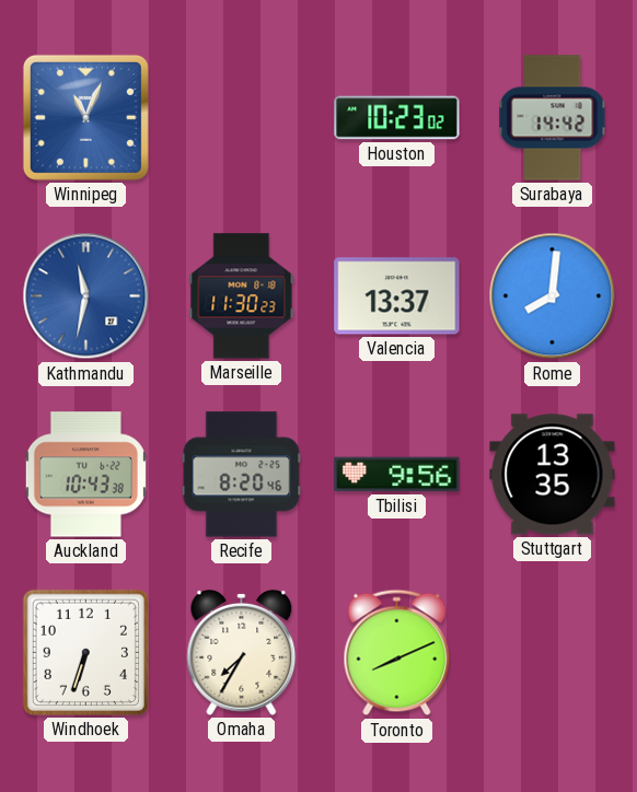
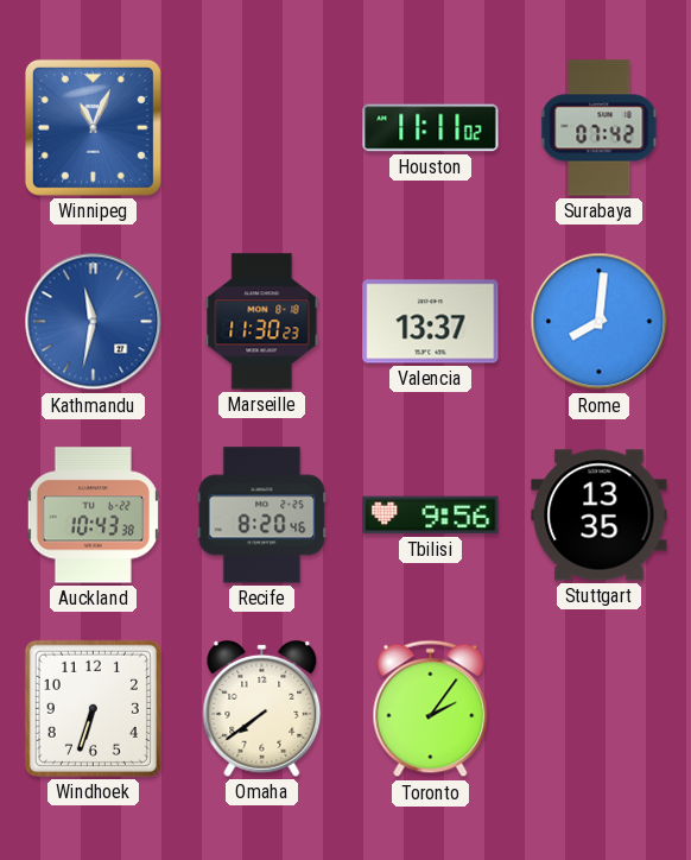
Houston: 10:23 -> 11:11 (431, 128)
Surabaya: 14:42 -> 07:42 (600, 128)
Omaha: 7:35 -> 7:39 (262, 708)
Toronto: 8:11 -> 2:06 (431, 709)
